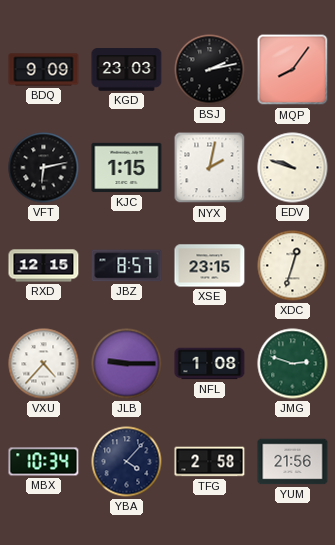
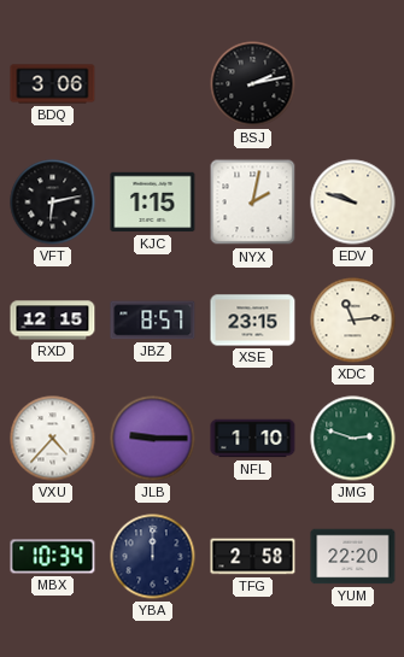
BDQ: 9:09 -> 3:06 (53, 84)
KGD: 23:03 -> none (127, 70)
MQP: 8:06 -> none (293, 70)
XDC: 12:33 -> 11:14 (353, 321)
NFL: 1:08 -> 1:10 (253, 439)
YBA: 4:07 -> 12:00 (153, 557)
YUM: 21:56 -> 22:20 (353, 557)
